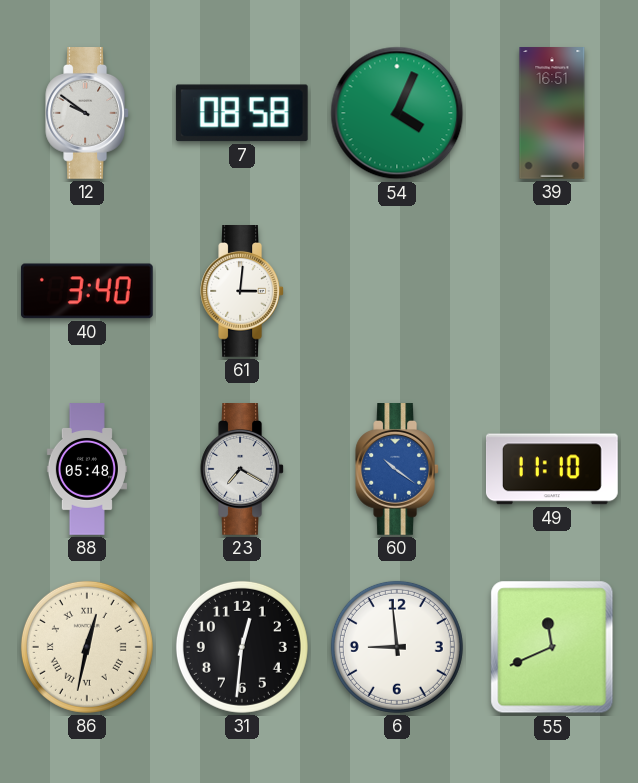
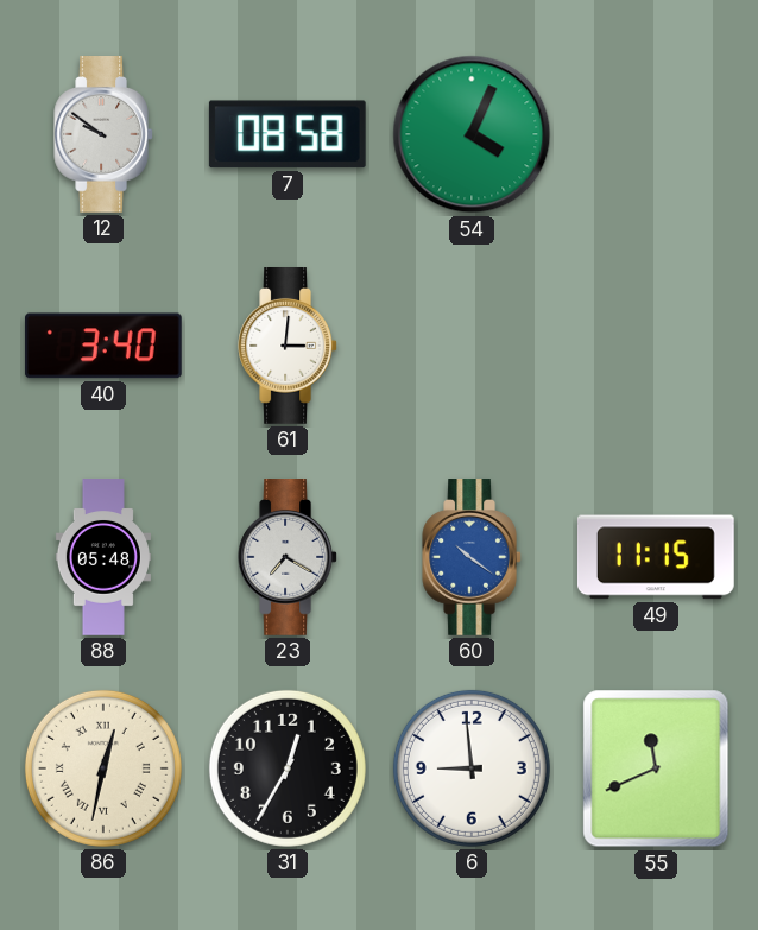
39: 16:51 -> none (552, 113)
49: 11:10 -> 11:15 (656, 557)
31: 12:31 -> 12:35 (288, 768)
